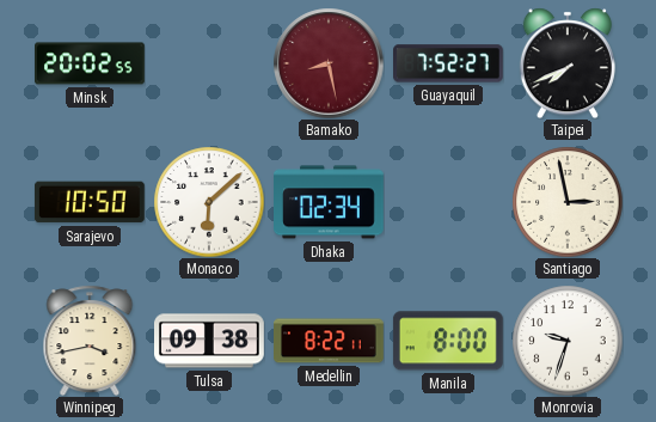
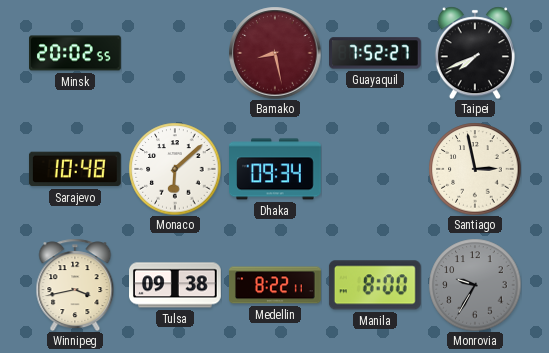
Sarajevo: 10:50 -> 10:48 (75, 169)
Dhaka: 02:34 -> 09:34 (276, 169)
Monrovia: 9:33 -> 9:35 (475, 285)
Monrovia dial: white -> grey (475, 285)
